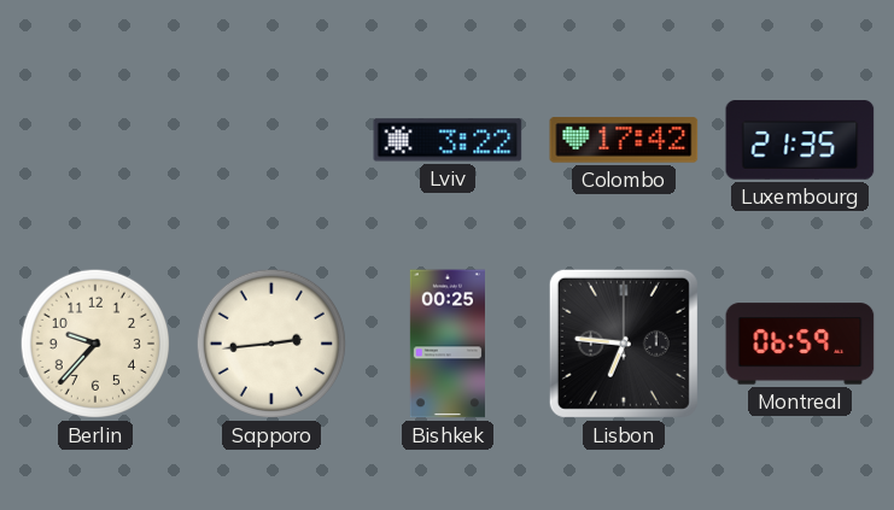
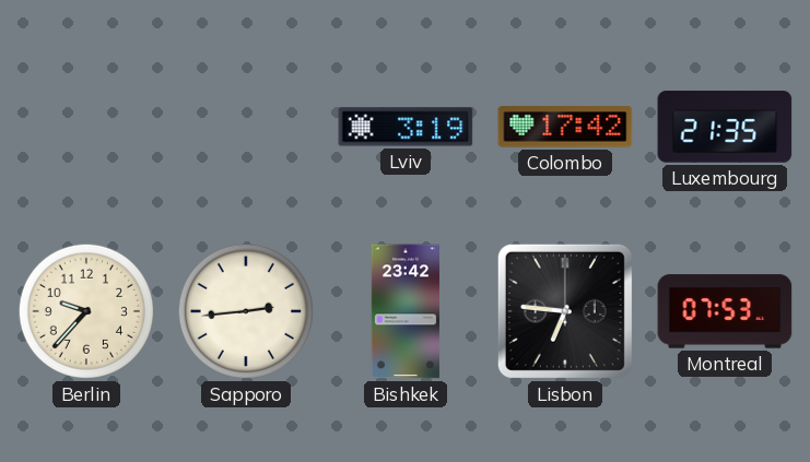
Lviv: 3:22 -> 3:19 (406, 127)
Bishkek: 00:25 -> 23:42 (406, 311)
Montreal: 06:59 -> 07:53 (725, 311)
